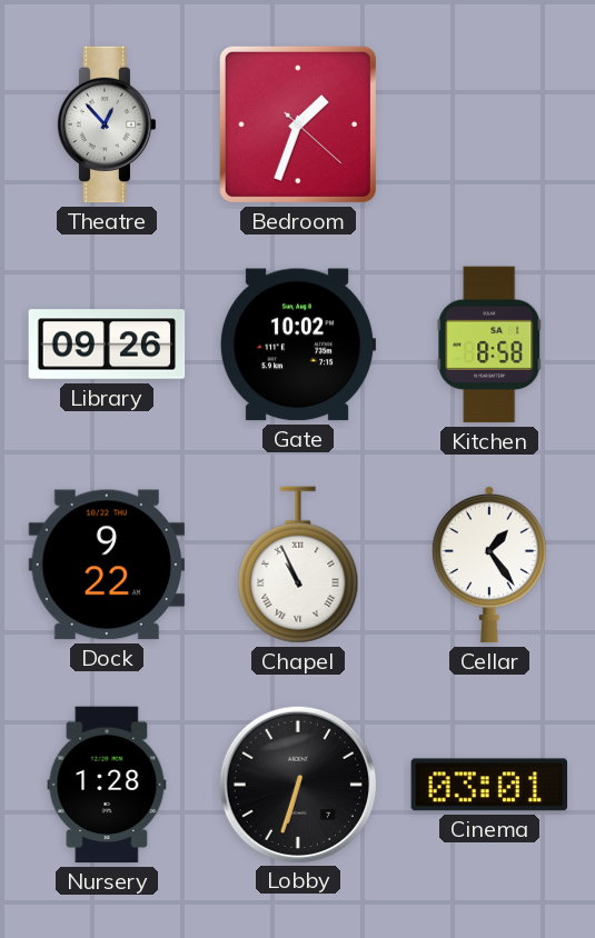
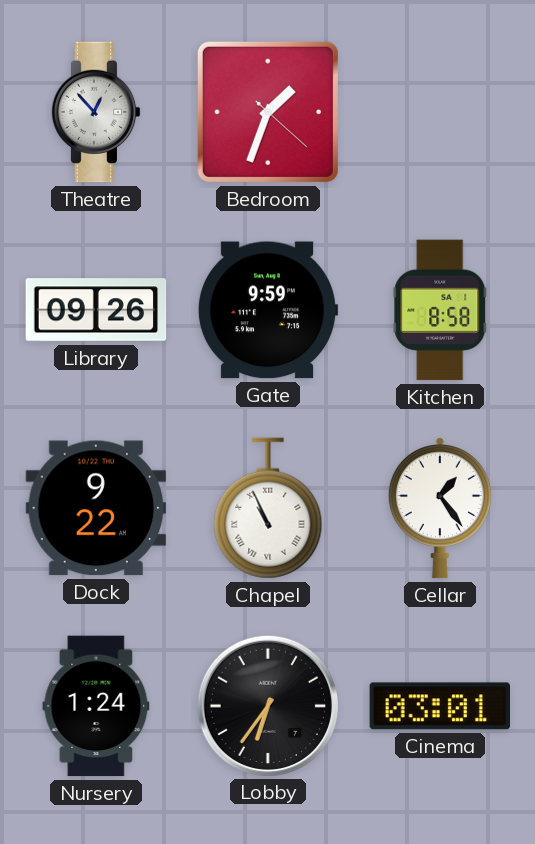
Gate: 10:02 -> 9:59 (268, 310)
Nursery: 1:28 -> 1:24 (96, 706)
Lobby: 6:33 -> 6:36 (267, 705)
